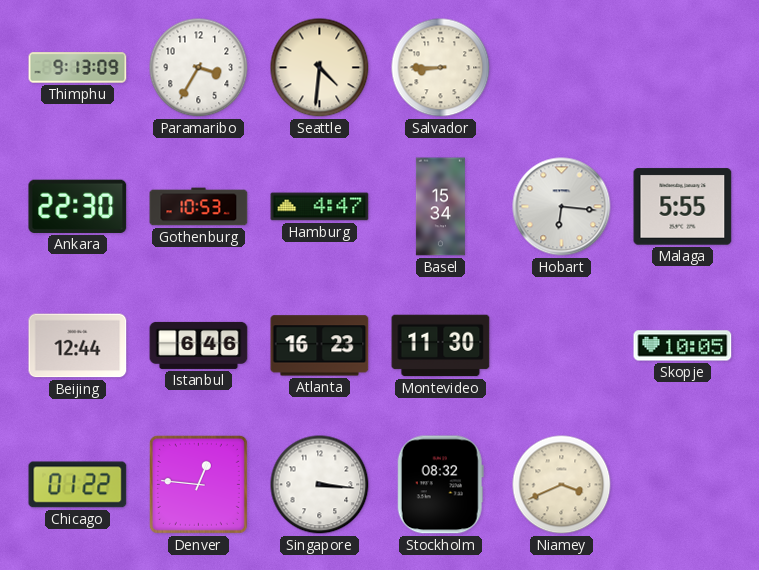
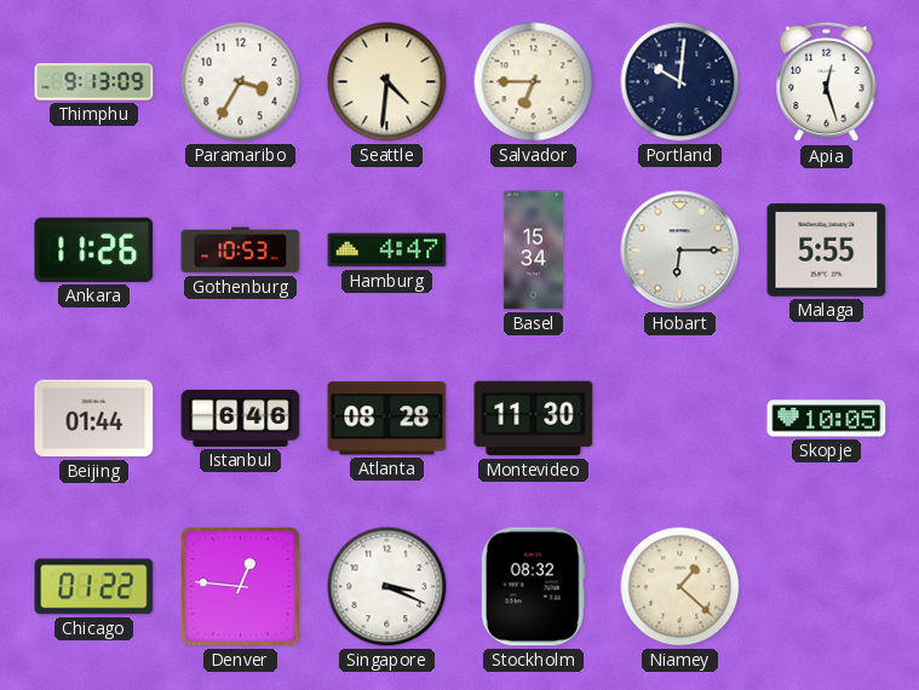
Salvador: 8:45 -> 6:45 (534, 82)
Portland: none -> 10:01 (680, 82)
Apia: none -> 12:27 (827, 82)
Ankara: 22:30 -> 11:26 (94, 249)
Hobart: 6:16 -> 6:15 (680, 251)
Beijing: 12:44 -> 01:44 (94, 419)
Atlanta: 16:23 -> 08:28 (387, 419)
Singapore: 3:16 -> 3:19 (387, 587)
Niamey: 3:41 -> 1:22 (680, 587)
